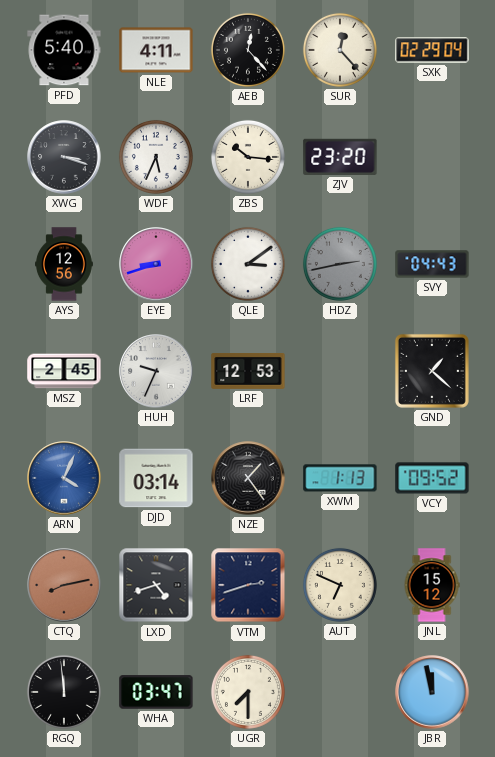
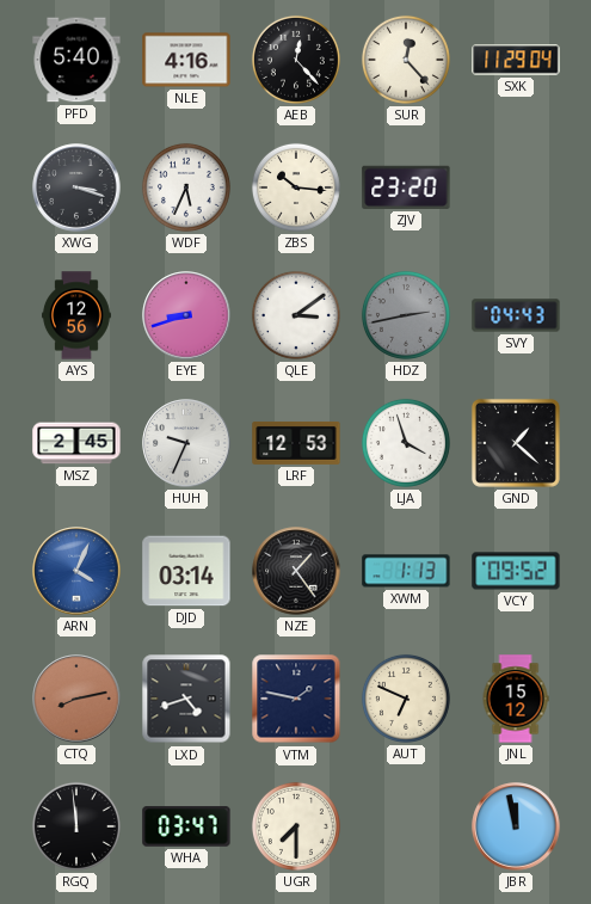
NLE: 4:11 -> 4:16 (186, 60)
SXK: 02:29 -> 11:29 (516, 60)
LJA: none -> 3:57 (406, 443)
VTM: 2:42 -> 1:47 (296, 699)
